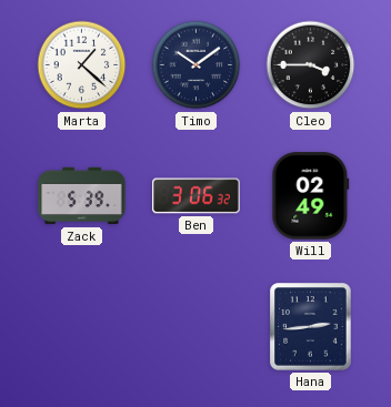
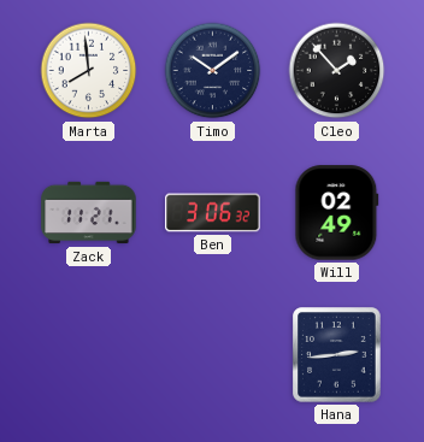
Marta: 1:22 -> 7:59 (89, 71)
Cleo: 3:45 -> 1:53 (337, 71)
Zack: 5:39 -> 11:21 (89, 213)
